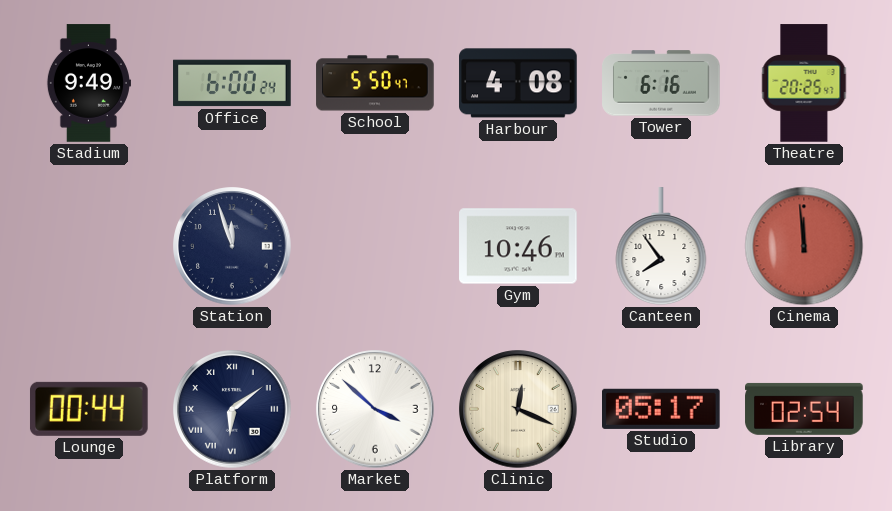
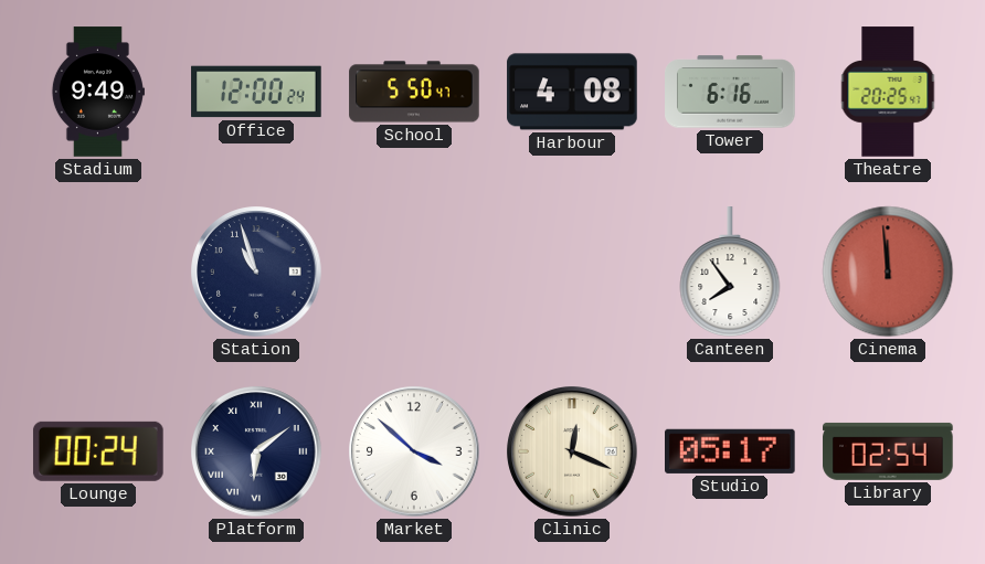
Office: 6:00 -> 12:00 (256, 92)
Station: 11:57 -> 10:57 (256, 272)
Gym: 10:46 -> none (518, 246)
Lounge: 00:44 -> 00:24 (98, 451)
